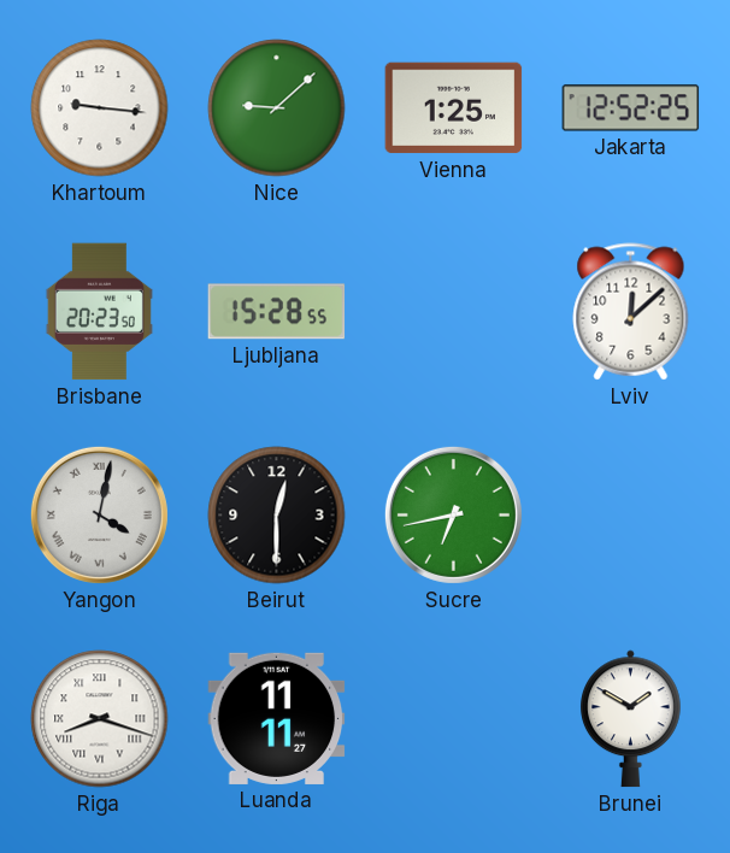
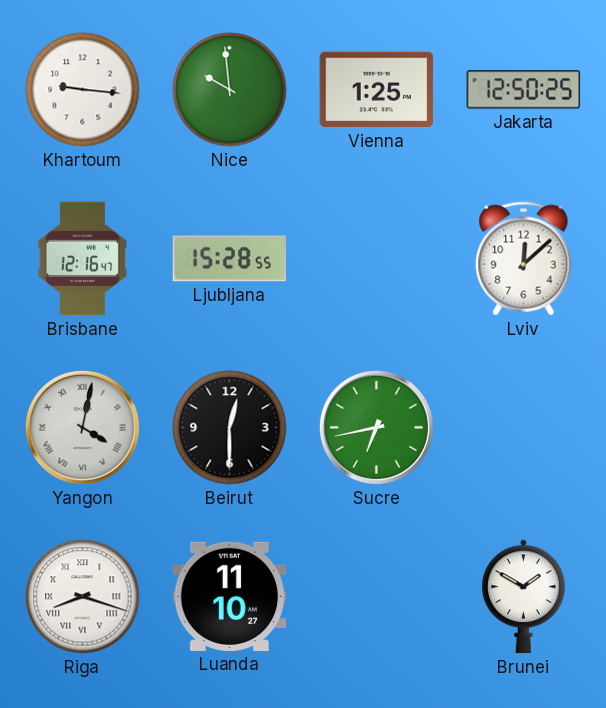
Nice: 9:08 -> 9:59 (230, 90)
Jakarta: 12:52 -> 12:50 (524, 90)
Brisbane: 20:23 -> 12:16 (82, 259)
Luanda: 11:11 -> 11:10 (230, 596)
